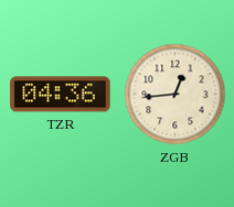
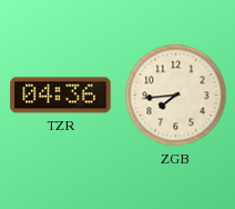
ZGB: 12:44 -> 7:44 (176, 96)
